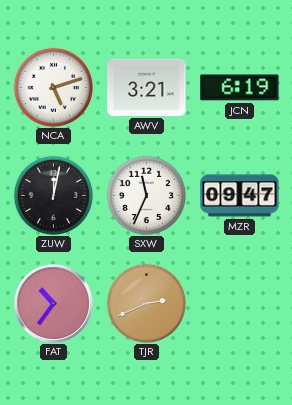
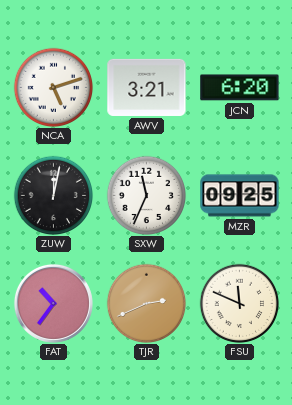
JCN: 6:19 -> 6:20 (240, 88)
MZR: 09:47 -> 09:25 (240, 196)
FSU: none -> 11:49 (239, 303)
